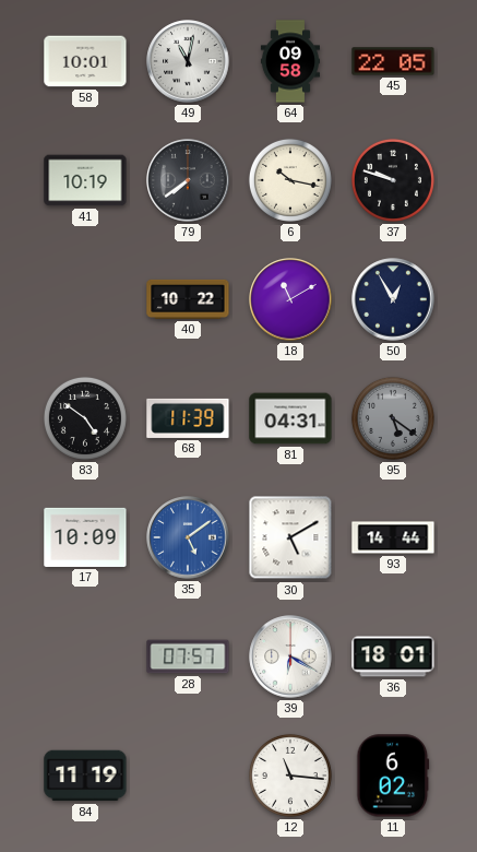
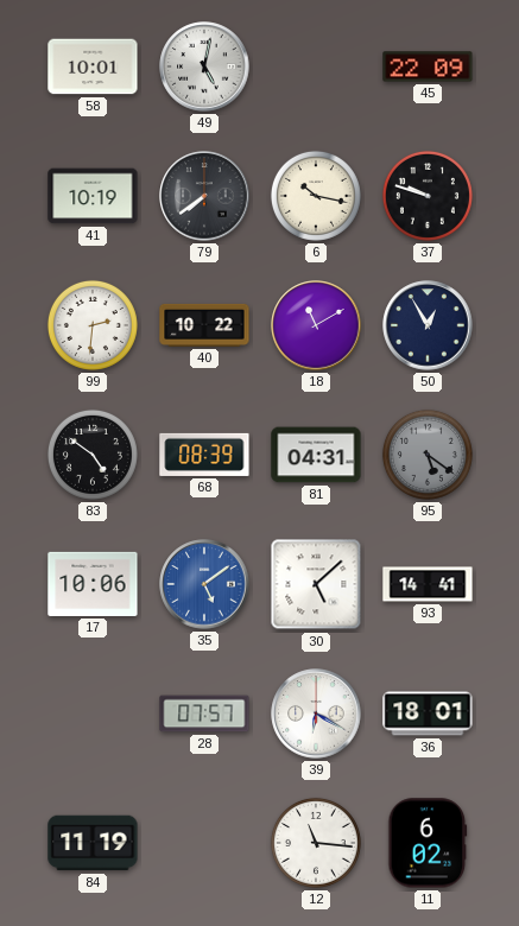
49: 11:02 -> 5:02 (204, 66)
64: 09:58 -> none (290, 61)
45: 22:05 -> 22:09 (428, 66)
99: none -> 2:31 (93, 325)
68: 11:39 -> 08:39 (204, 455)
17: 10:09 -> 10:06 (93, 584)
30: 5:10 -> 5:08 (316, 584)
93: 14:44 -> 14:41 (428, 584)
